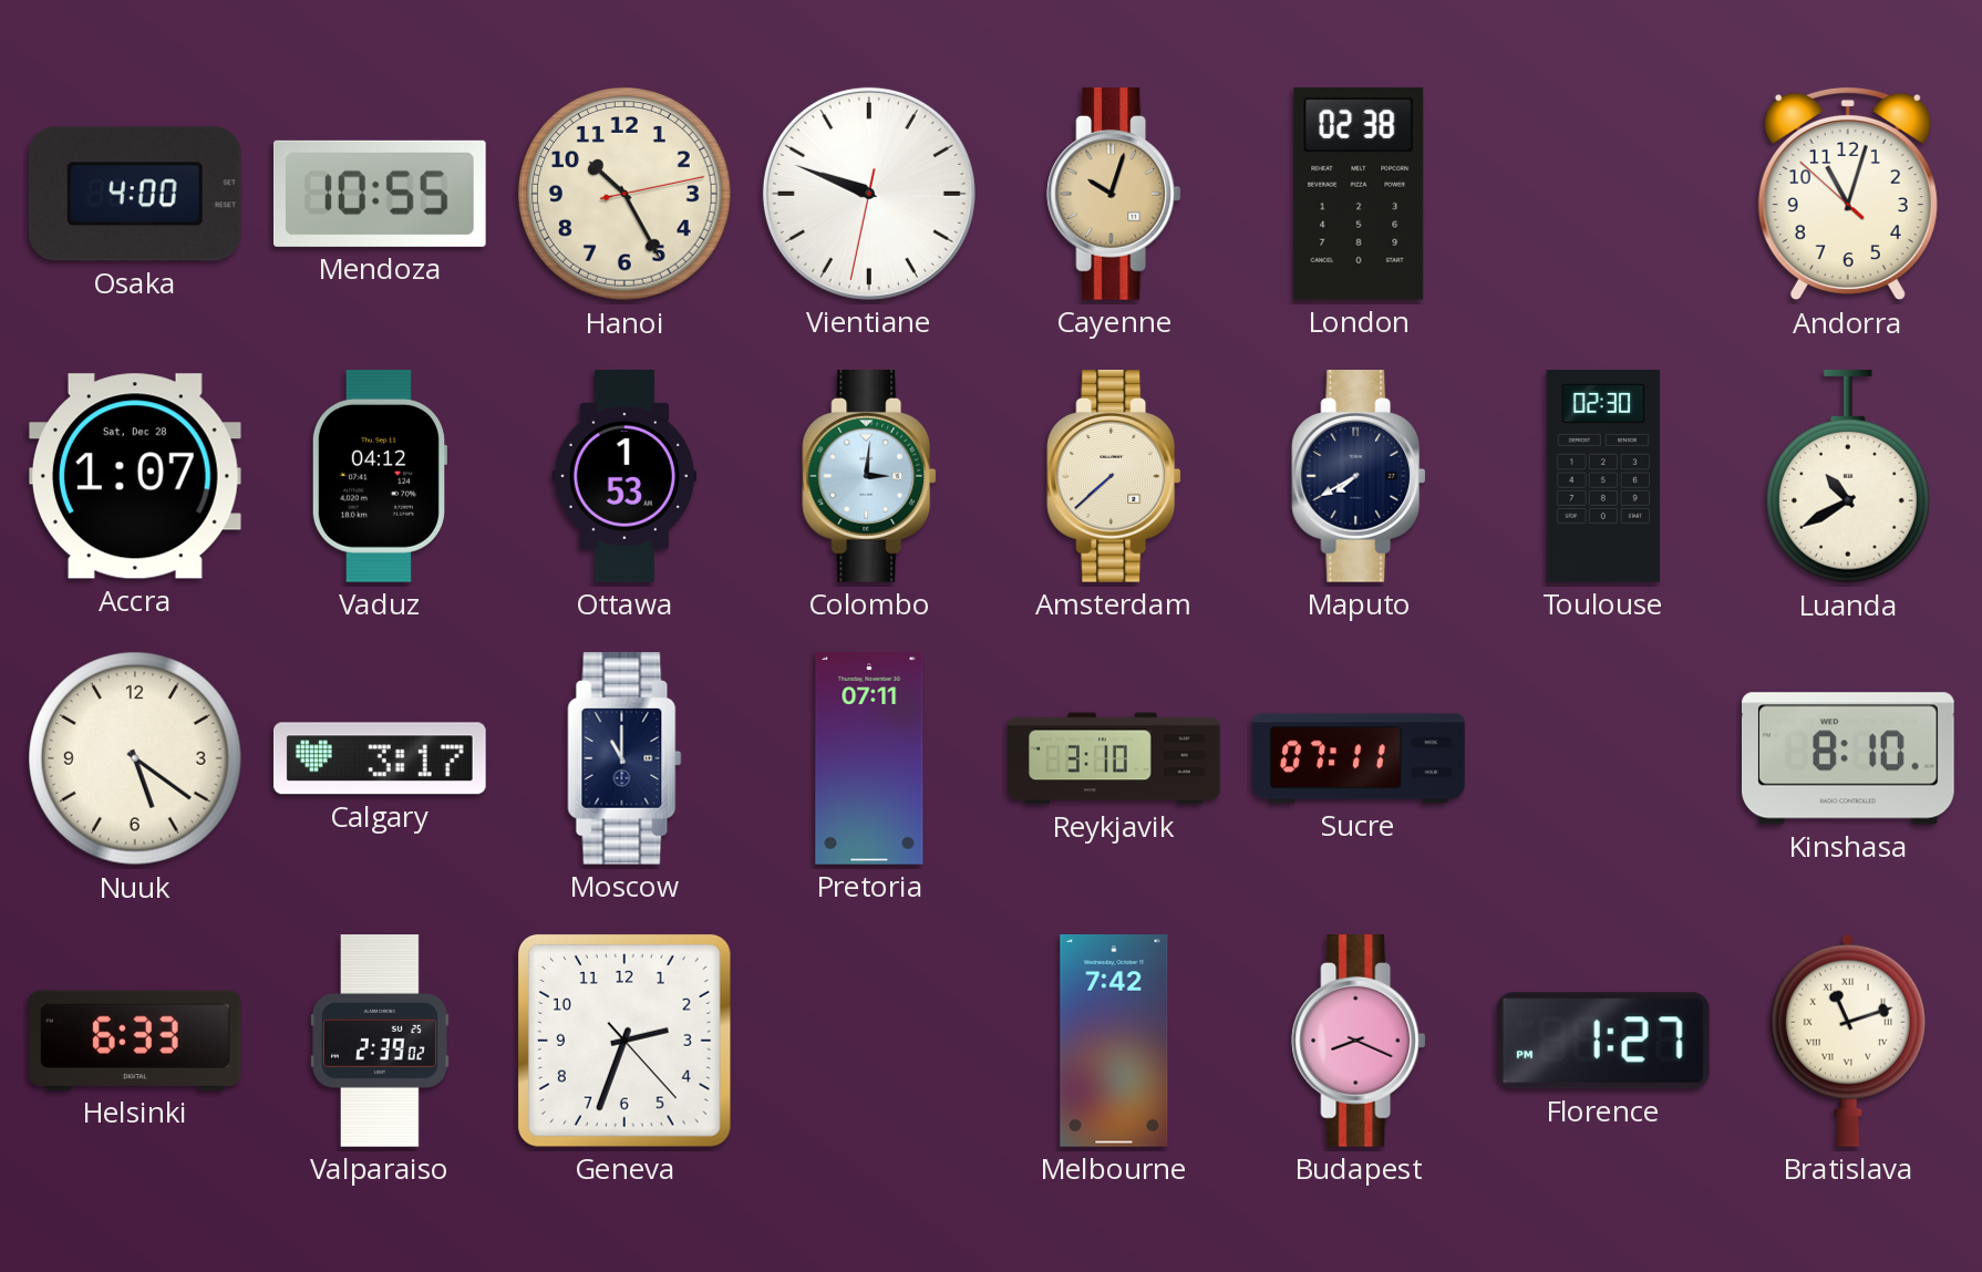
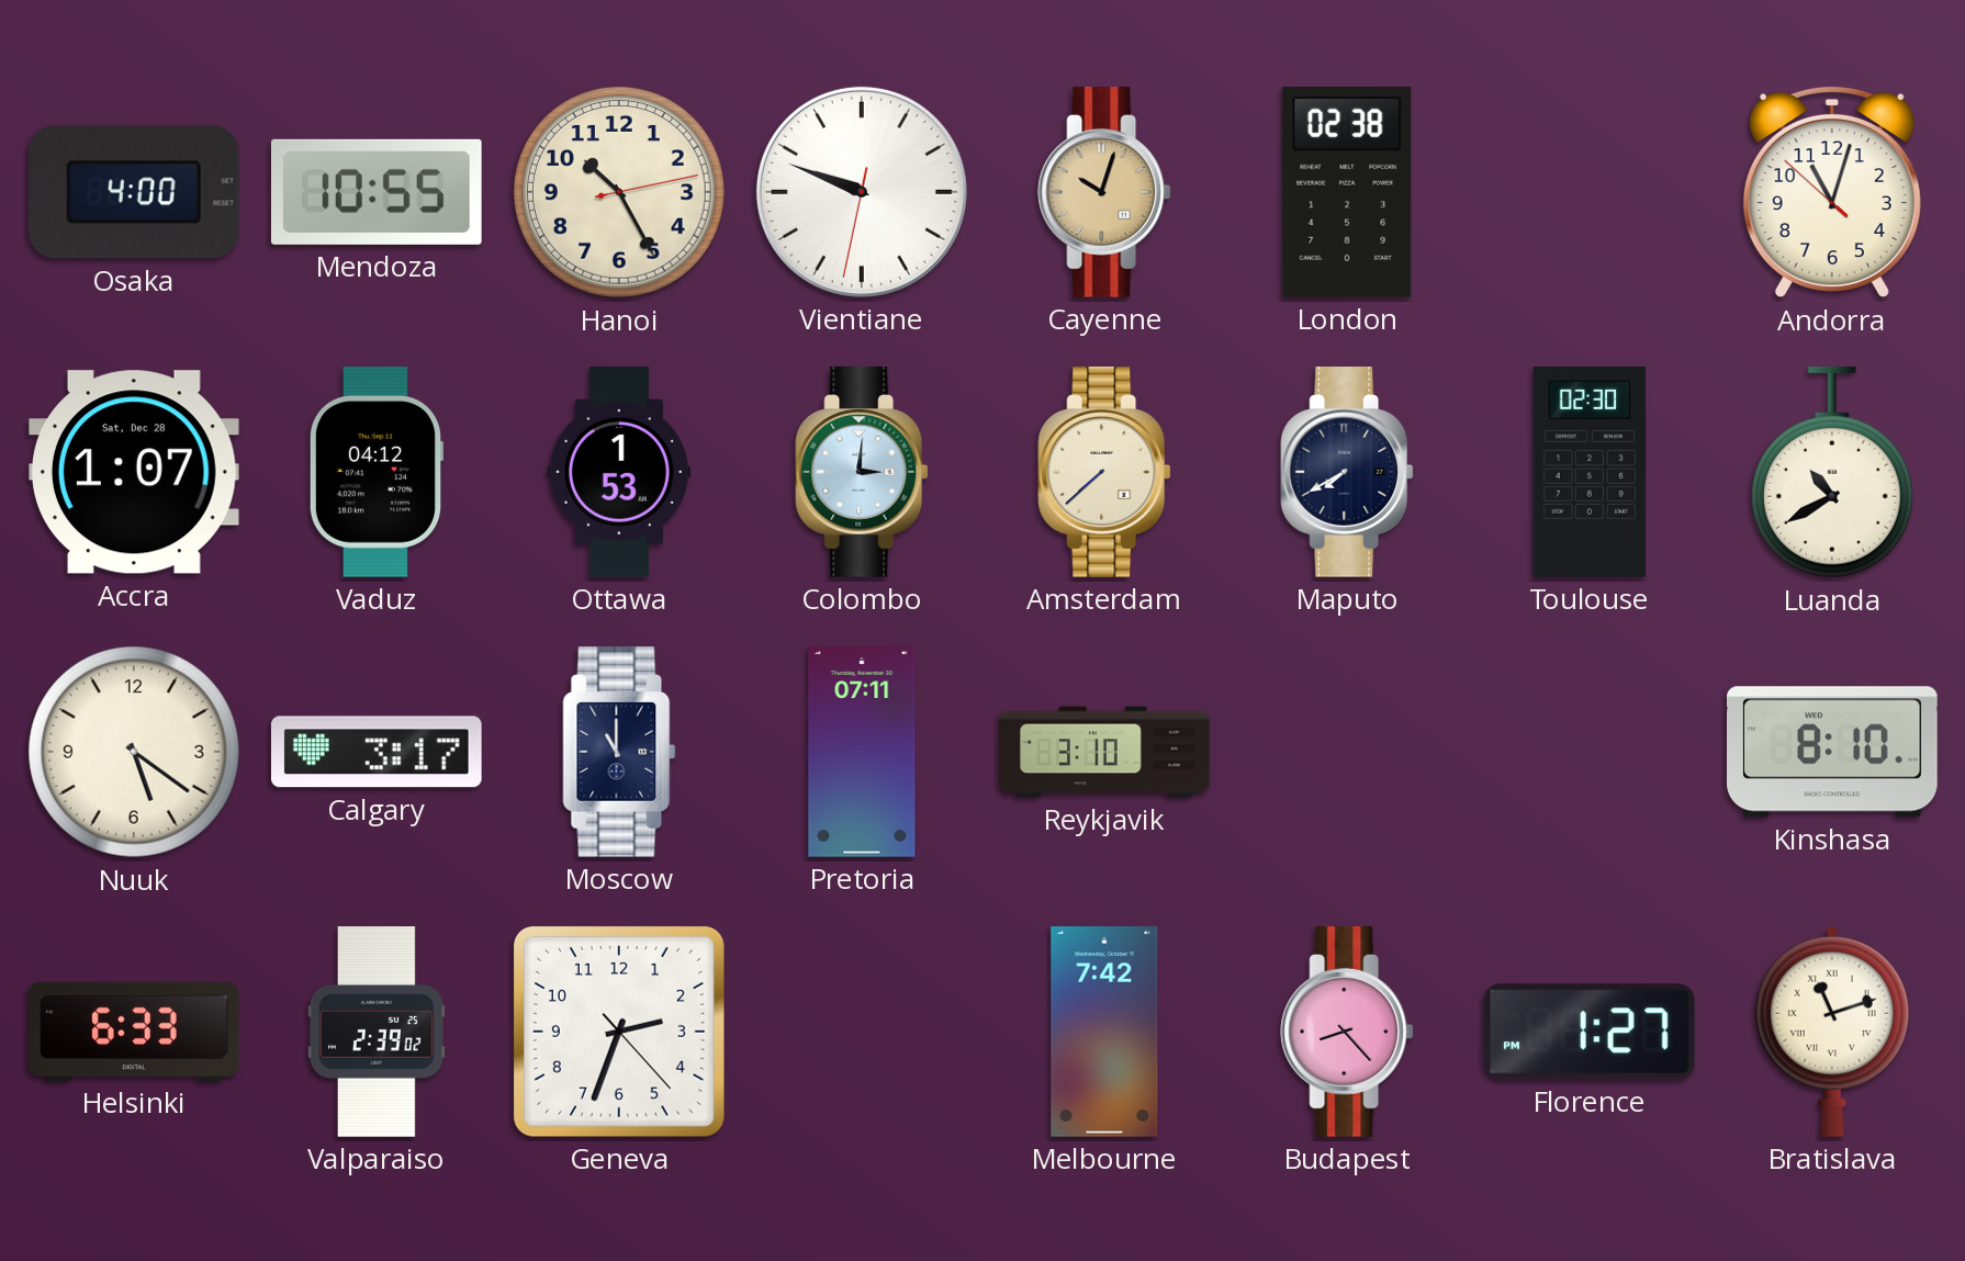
Sucre: 07:11 -> none (1359, 758)
Budapest: 8:19 -> 8:23 (1347, 1033)
